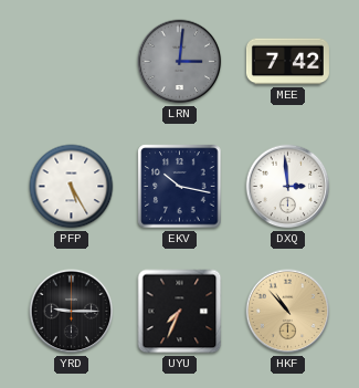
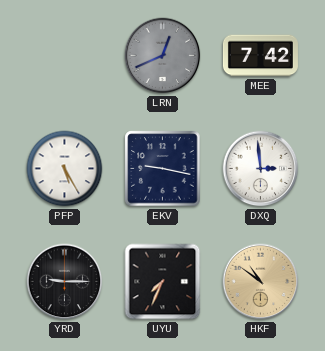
LRN: 3:01 -> 12:41 (163, 56)
EKV: 10:17 -> 9:17 (163, 169)
HKF: 10:53 -> 10:51 (261, 282)
